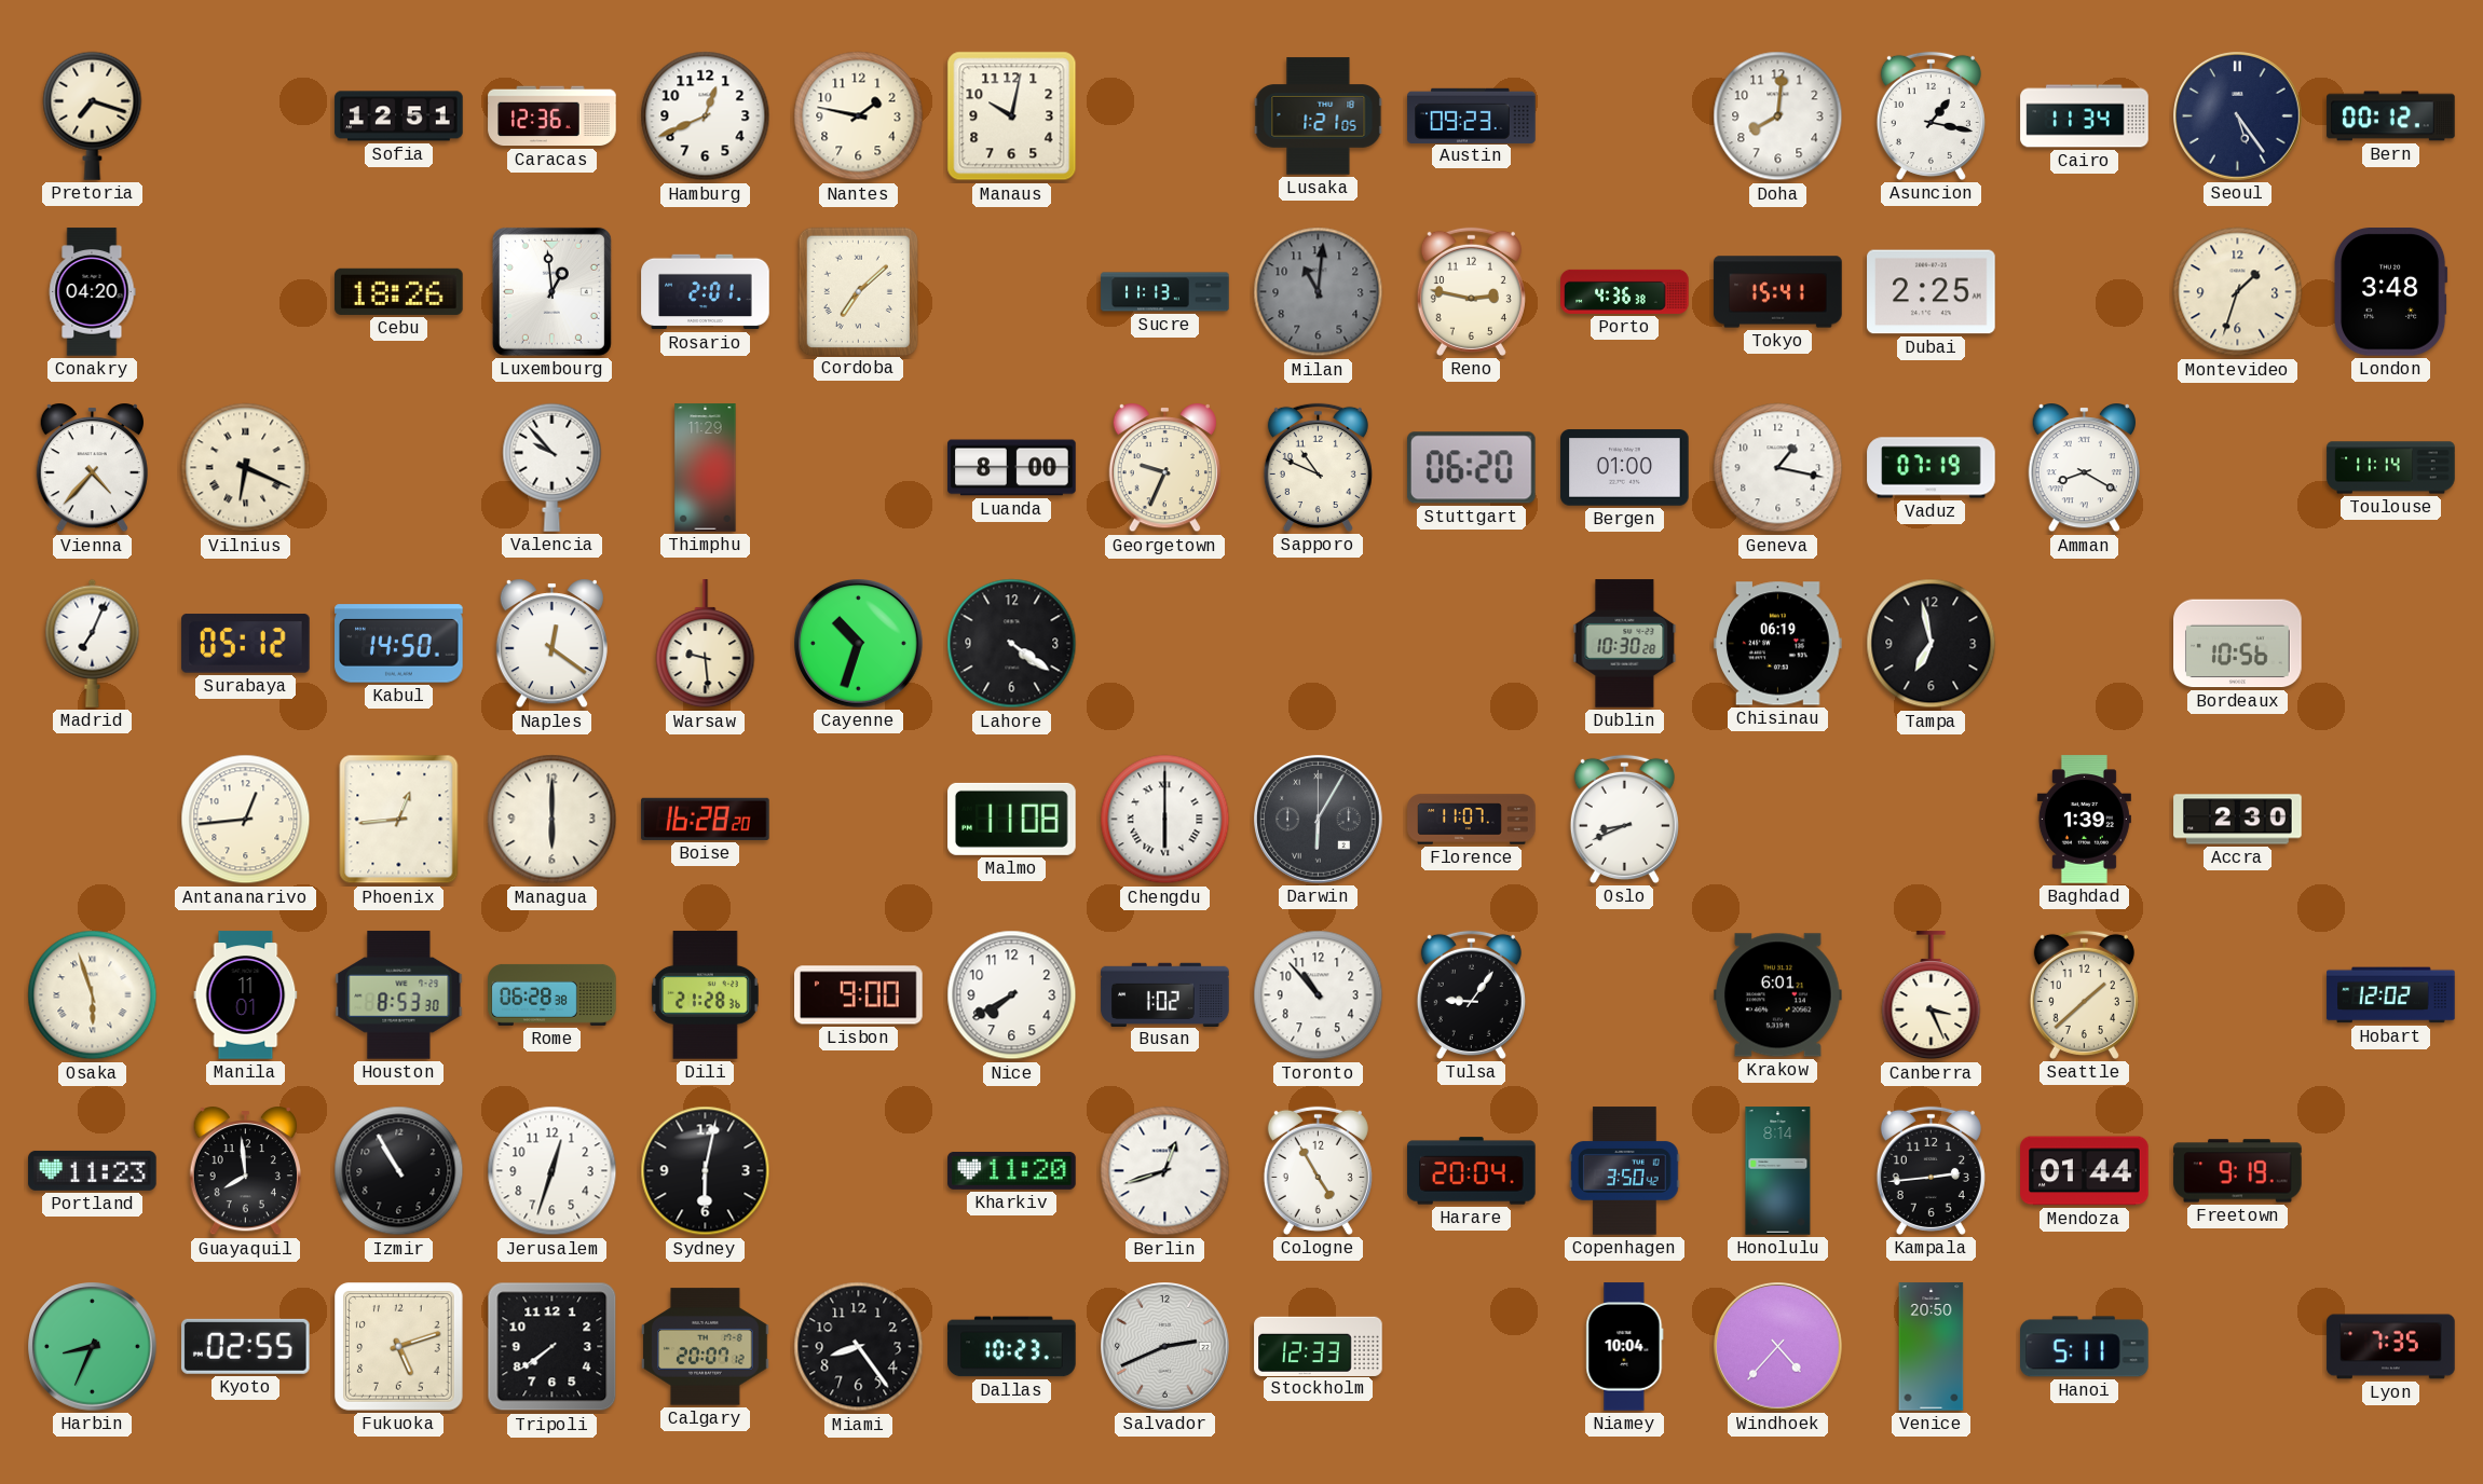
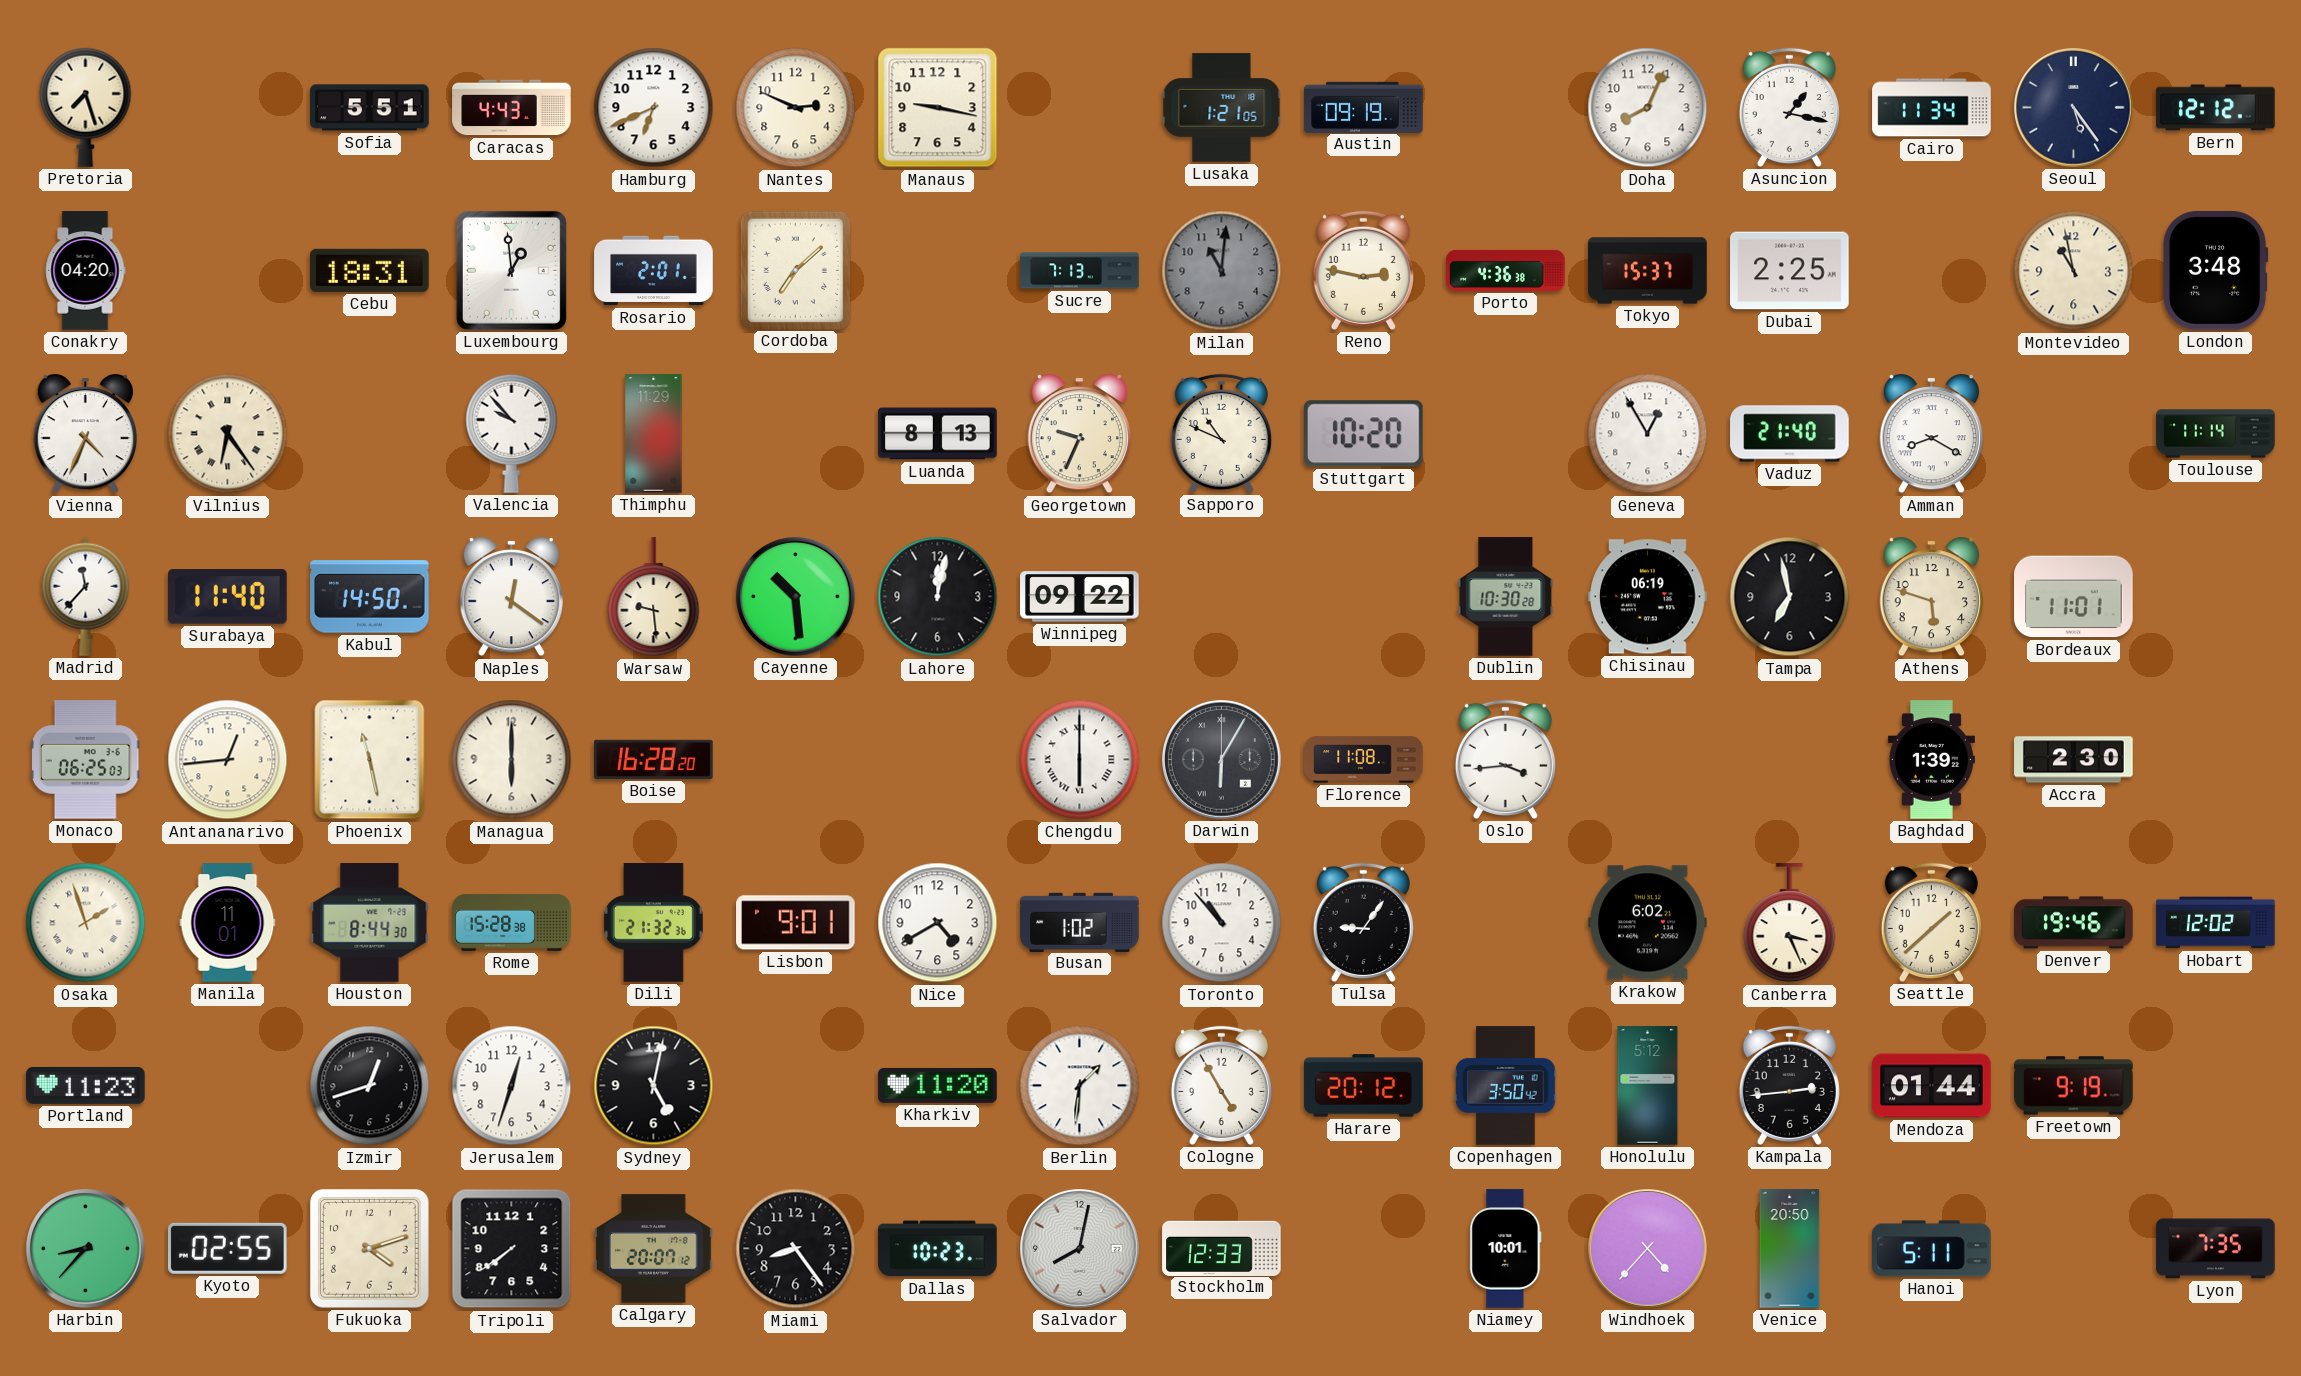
Pretoria: 7:18 -> 7:27 (86, 107)
Sofia: 12:51 -> 5:51 (370, 108)
Caracas: 12:36 -> 4:43 (512, 108)
Hamburg: 12:41 -> 6:41 (654, 108)
Nantes: 1:47 -> 2:49 (796, 108)
Manaus: 10:02 -> 9:17 (938, 108)
Austin: 09:23 -> 09:19 (1364, 107)
Doha: 8:01 -> 8:04 (1648, 108)
Bern: 00:12 -> 12:12 (2216, 108)
Cebu: 18:26 -> 18:31 (370, 270)
Sucre: 11:13 -> 7:13 (1080, 271)
Tokyo: 15:41 -> 15:37 (1648, 271)
Montevideo: 1:33 -> 10:58 (2074, 271)
Vienna: 4:37 -> 4:34 (85, 435)
Vilnius: 6:19 -> 6:24 (228, 434)
Luanda: 8:00 -> 8:13 (938, 434)
Stuttgart: 06:20 -> 10:20 (1363, 434)
Bergen: 01:00 -> none (1625, 468)
Geneva: 1:17 -> 12:55 (1648, 434)
Vaduz: 07:19 -> 21:40 (1790, 434)
Madrid: 7:04 -> 11:37 (86, 596)
Surabaya: 05:12 -> 11:40 (228, 597)
Cayenne: 10:33 -> 10:29 (796, 597)
Lahore: 4:21 -> 12:02 (938, 597)
Winnipeg: none -> 09:22 (1080, 597)
Athens: none -> 5:48 (1931, 598)
Bordeaux: 10:56 -> 11:01 (2074, 597)
Monaco: none -> 06:25 (85, 760)
Phoenix: 12:44 -> 11:28 (370, 760)
Malmo: 11:08 -> none (1012, 819)
Florence: 11:07 -> 11:08 (1364, 760)
Oslo: 8:41 -> 3:44 (1505, 759)
Osaka: 5:57 -> 1:57 (86, 923)
Houston: 8:53 -> 8:44 (370, 923)
Rome: 06:28 -> 15:28 (512, 922)
Dili: 21:28 -> 21:32 (653, 923)
Lisbon: 9:00 -> 9:01 (796, 923)
Nice: 7:40 -> 4:40 (938, 923)
Krakow: 6:01 -> 6:02 (1648, 923)
Denver: none -> 19:46 (2074, 923)
Guayaquil: 7:59 -> none (245, 1172)
Izmir: 10:55 -> 12:42 (370, 1086)
Sydney: 6:02 -> 5:02 (654, 1086)
Berlin: 12:42 -> 1:31 (1080, 1086)
Harare: 20:04 -> 20:12 (1364, 1086)
Honolulu: 8:14 -> 5:12 (1648, 1086)
Harbin: 8:34 -> 8:37 (86, 1249)
Fukuoka: 5:12 -> 4:12 (370, 1249)
Salvador: 2:41 -> 8:02 (1080, 1249)
Niamey: 10:04 -> 10:01 (1506, 1249)
